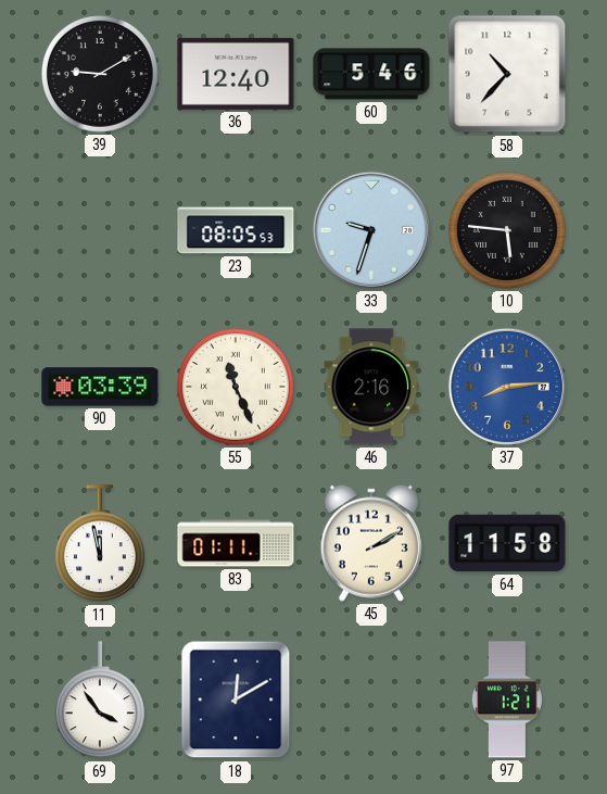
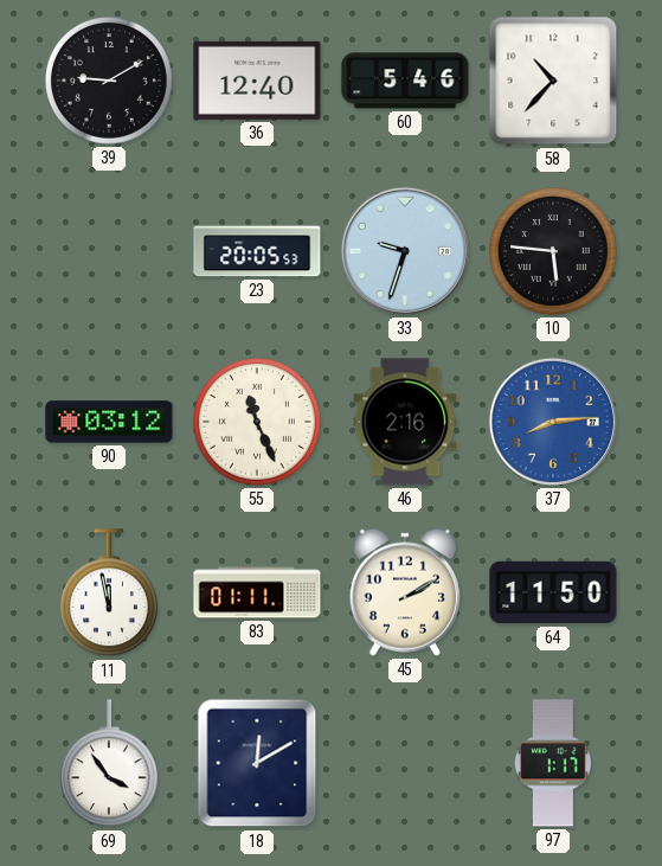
23: 08:05 -> 20:05 (257, 251)
90: 03:39 -> 03:12 (109, 422)
64: 11:58 -> 11:50 (553, 592)
97: 1:21 -> 1:17 (553, 763)
